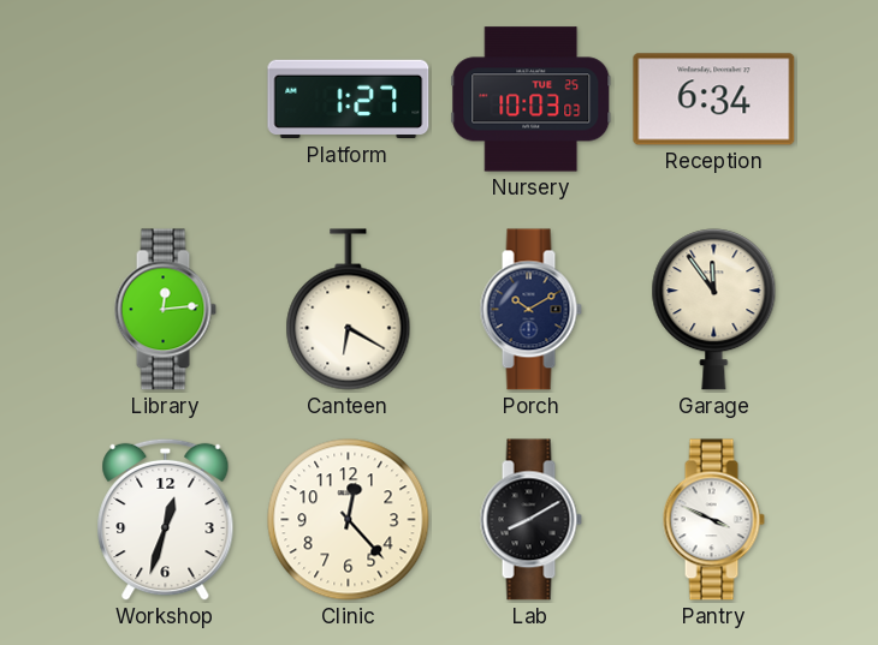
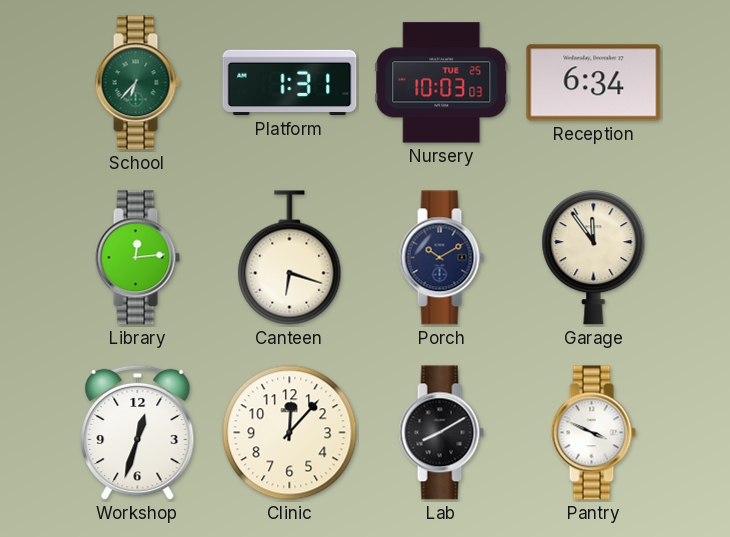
School: none -> 6:37 (137, 83)
Platform: 1:27 -> 1:31 (290, 83)
Canteen: 6:20 -> 6:18 (290, 258)
Clinic: 12:23 -> 12:07 (290, 433)
